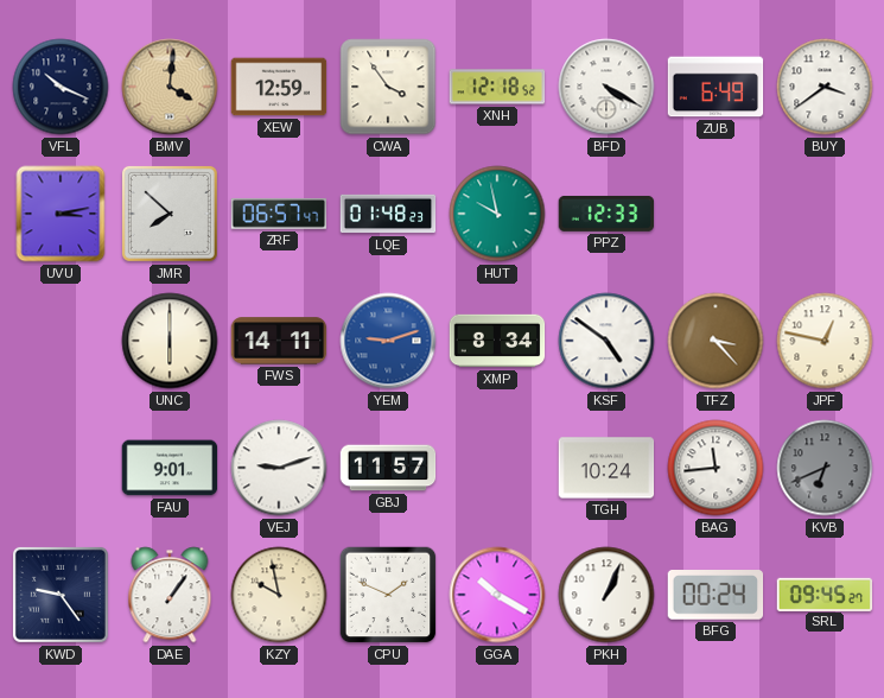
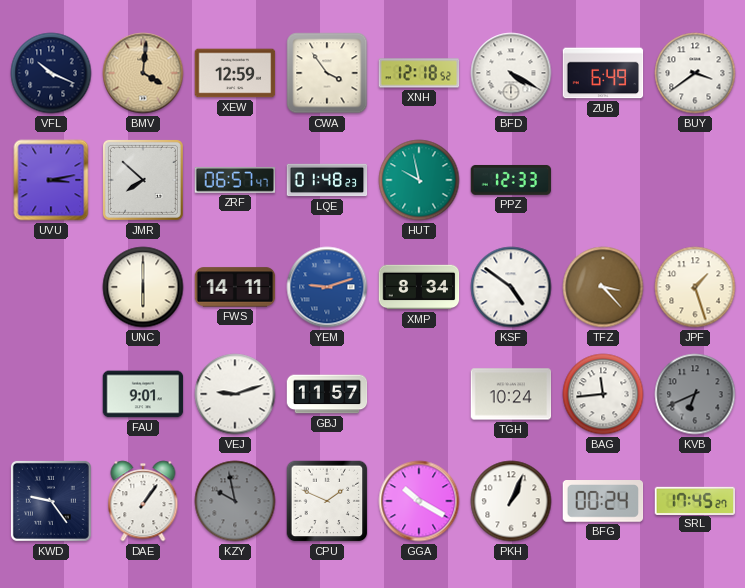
JPF: 12:47 -> 1:27 (695, 287)
KZY dial: cream -> grey (235, 501)
SRL: 09:45 -> 17:45 (695, 500)
